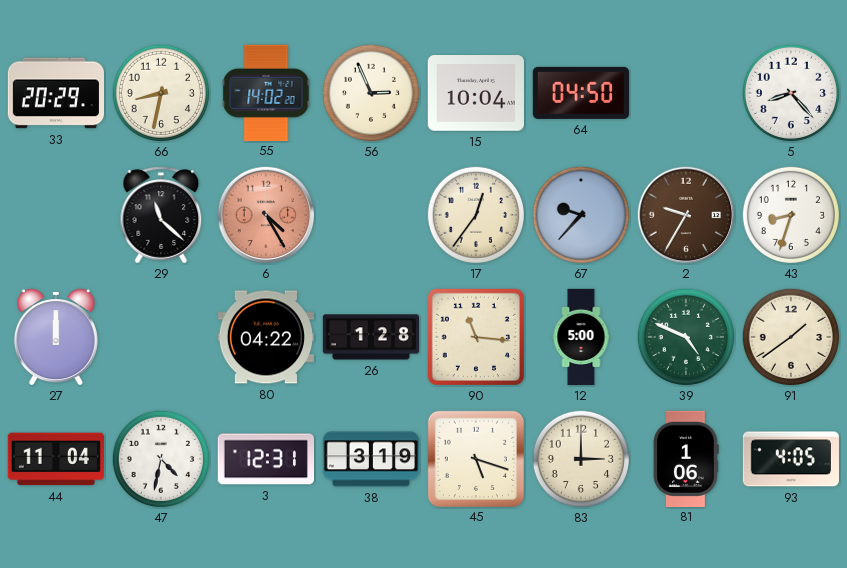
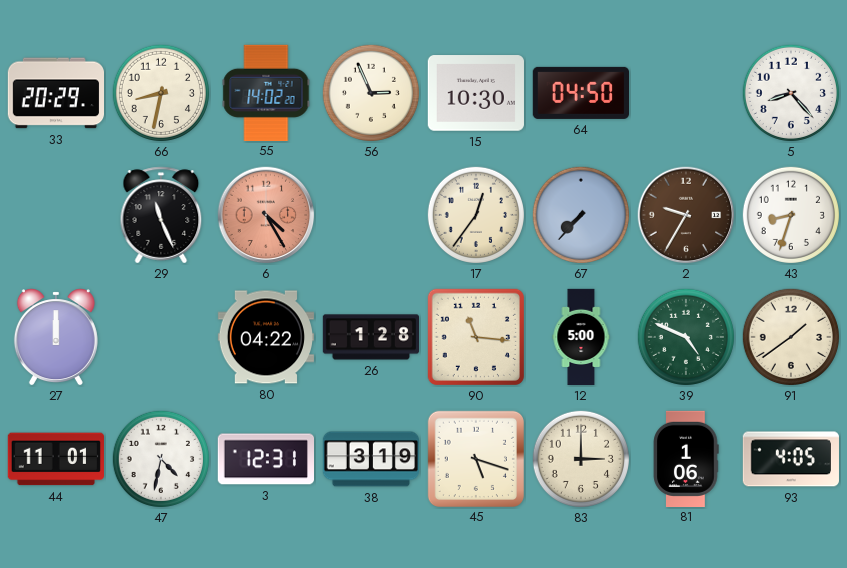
15: 10:04 -> 10:30 (475, 93)
29: 11:22 -> 11:26 (161, 215)
67: 9:37 -> 7:37 (580, 214)
44: 11:04 -> 11:01 (56, 459)
